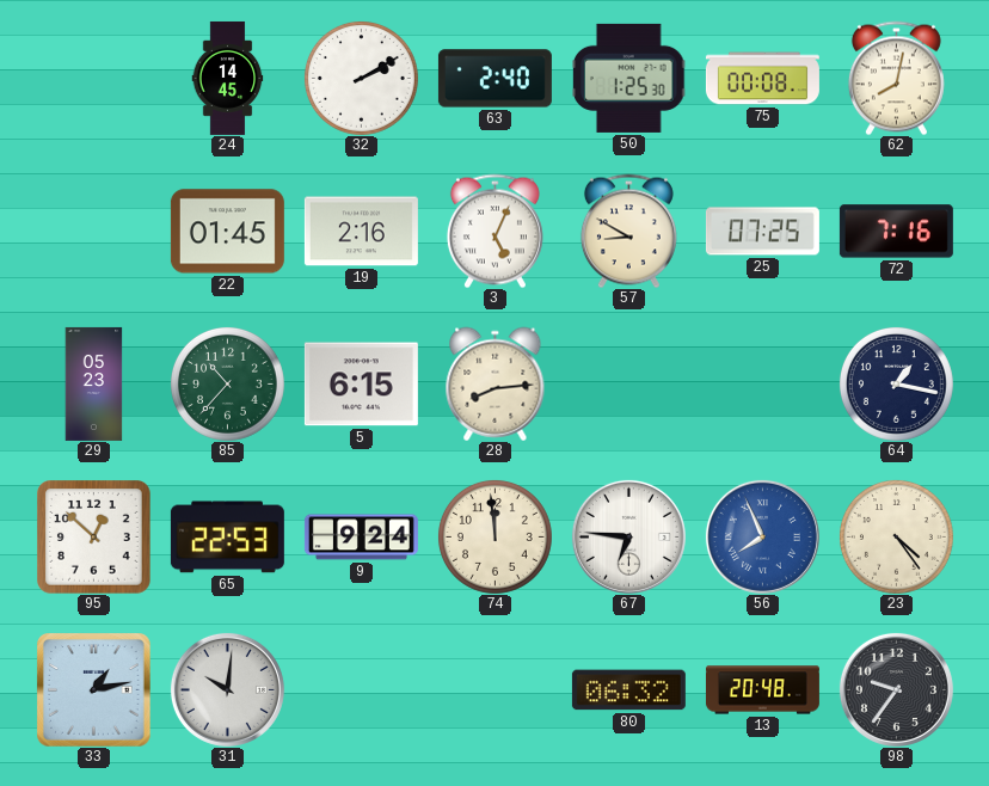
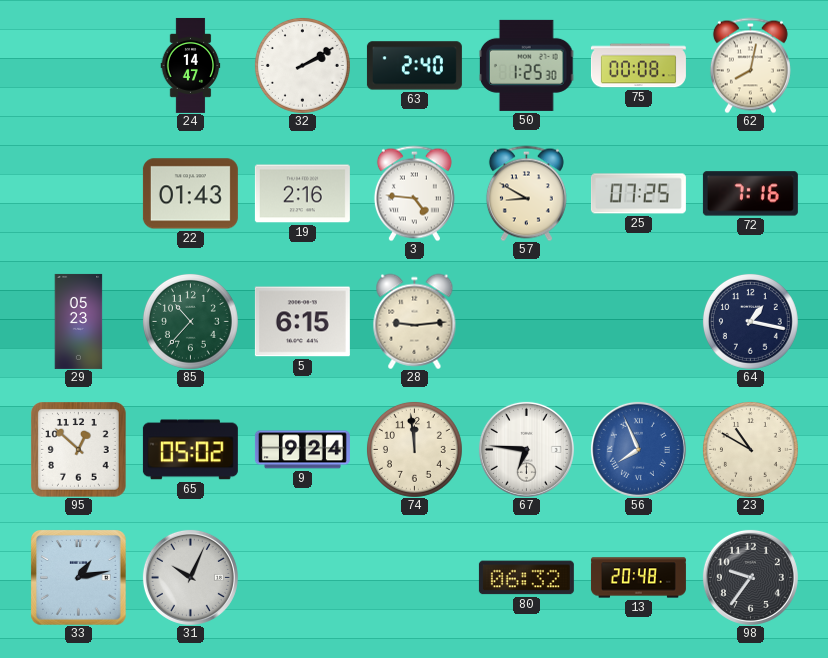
24: 14:45 -> 14:47 (191, 65)
22: 01:45 -> 01:43 (190, 194)
3: 5:04 -> 4:46 (414, 193)
28: 8:14 -> 9:14 (415, 321)
65: 22:53 -> 05:02 (190, 450)
23: 4:24 -> 10:50 (750, 449)
31: 10:01 -> 10:04 (190, 577)
